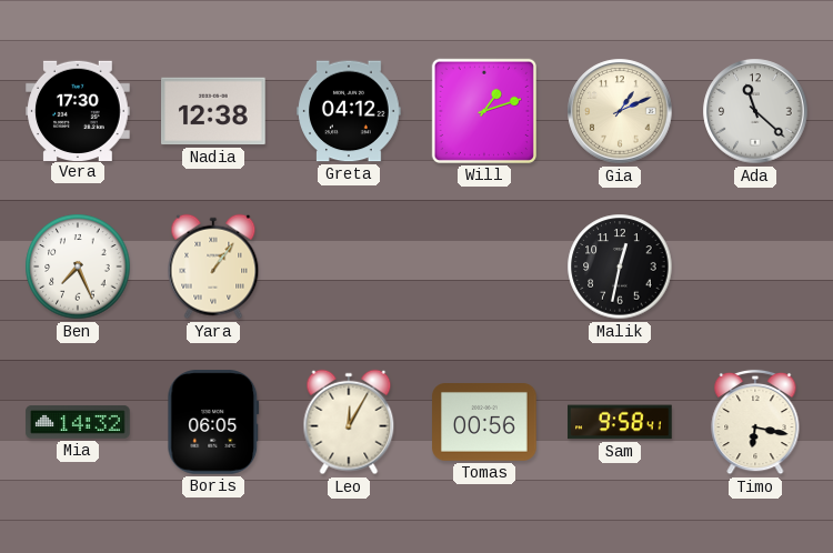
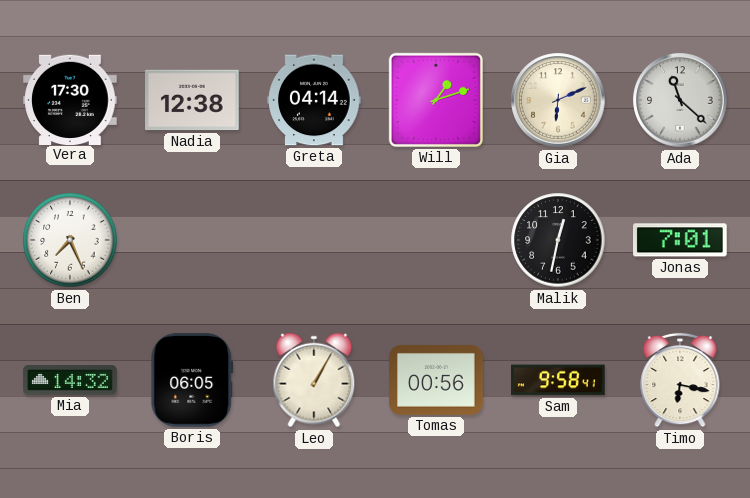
Greta: 04:12 -> 04:14 (314, 100)
Gia: 1:11 -> 6:11 (558, 100)
Yara: 1:06 -> none (213, 267)
Jonas: none -> 7:01 (681, 240)
Leo: 12:05 -> 1:05 (314, 380)
